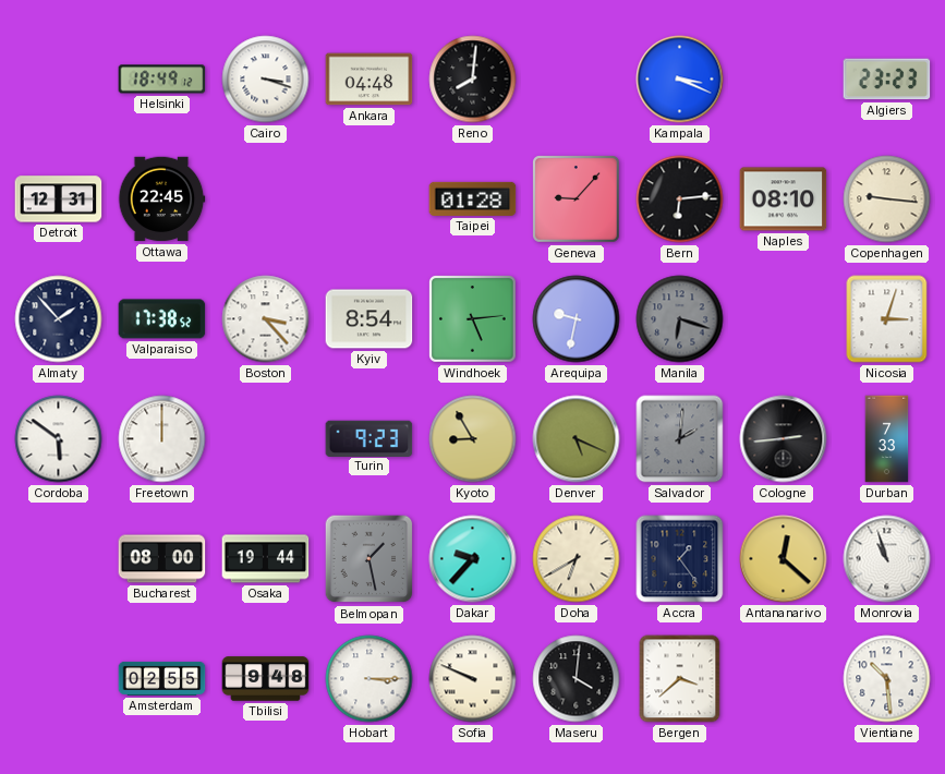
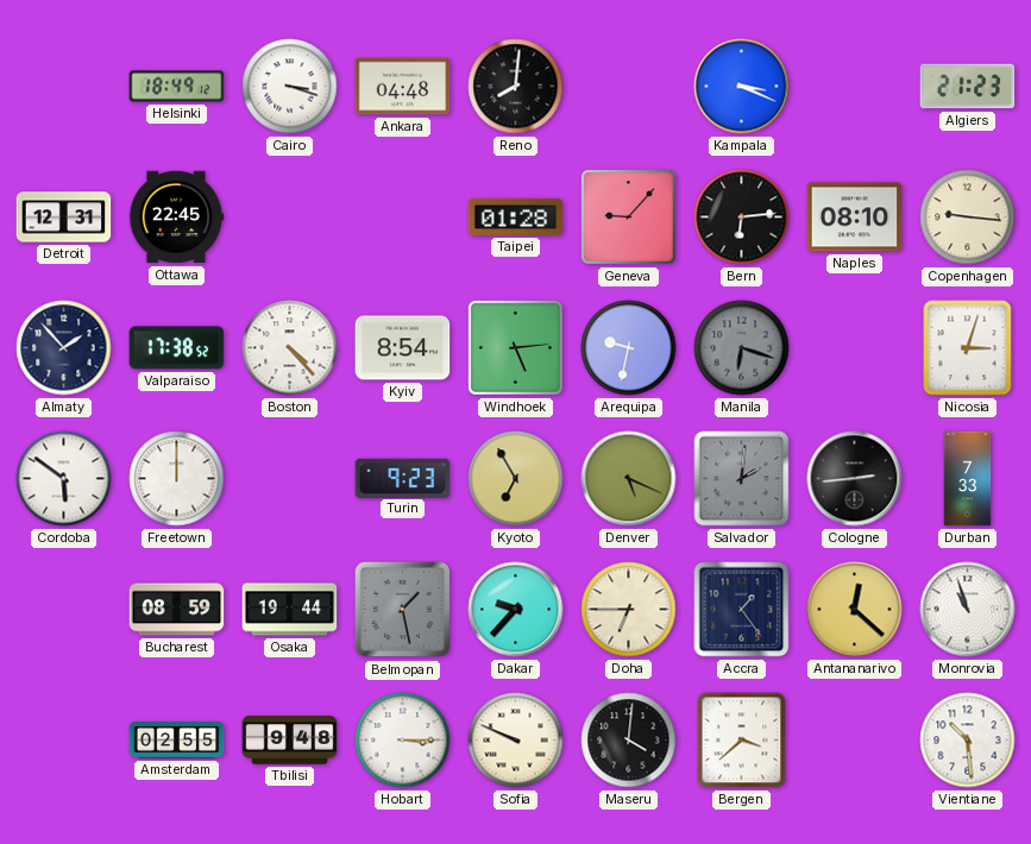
Algiers: 23:23 -> 21:23 (968, 87)
Boston: 3:23 -> 4:23 (290, 348)
Kyoto: 8:55 -> 6:55 (516, 479)
Bucharest: 08:00 -> 08:59 (177, 610)
Doha: 6:40 -> 6:45 (629, 610)
